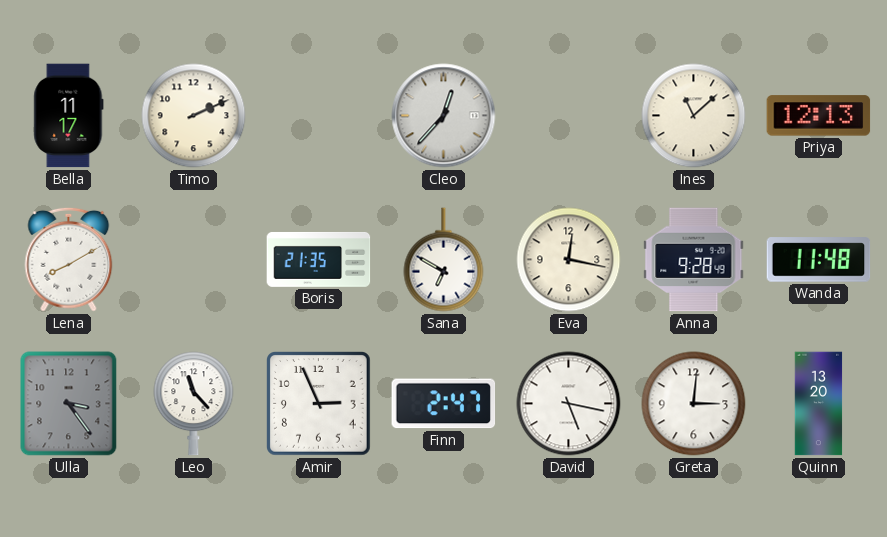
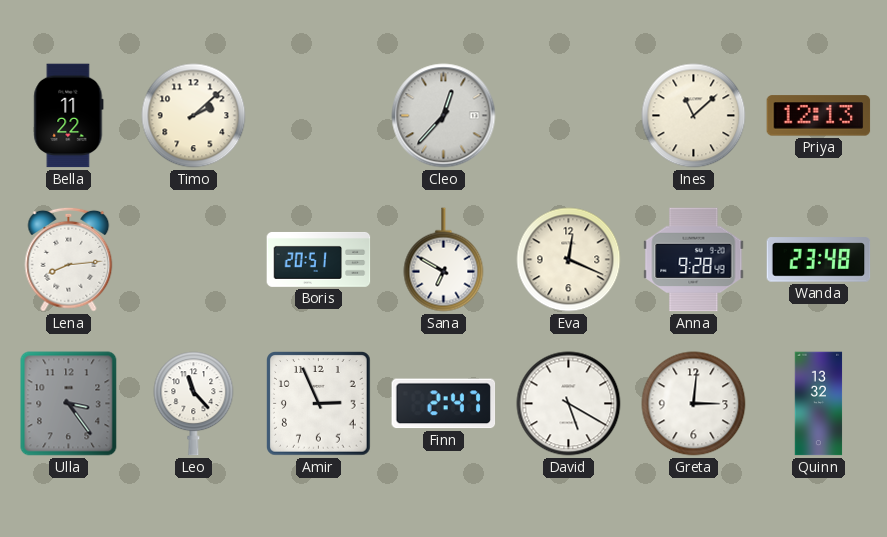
Bella: 11:17 -> 11:22 (69, 116)
Timo: 2:11 -> 2:08 (194, 116)
Lena: 8:10 -> 8:14 (69, 259)
Boris: 21:35 -> 20:51 (319, 259)
Eva: 12:17 -> 12:19 (569, 260)
Wanda: 11:48 -> 23:48 (819, 260)
David: 5:17 -> 5:20 (569, 404)
Quinn: 13:20 -> 13:32 (819, 404)
